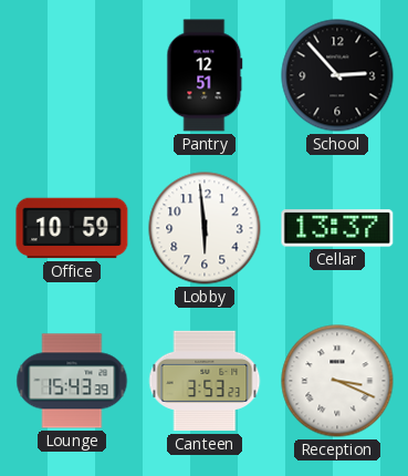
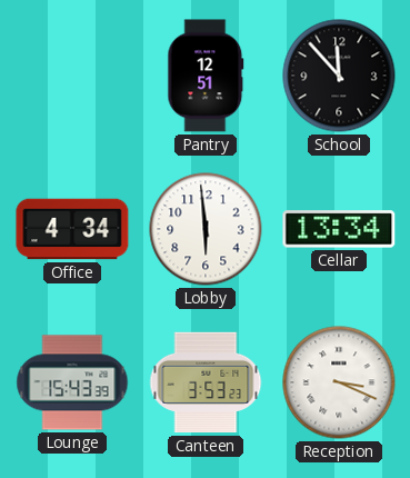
School: 2:53 -> 11:53 (339, 76)
Office: 10:59 -> 4:34 (72, 229)
Cellar: 13:37 -> 13:34 (339, 229)
